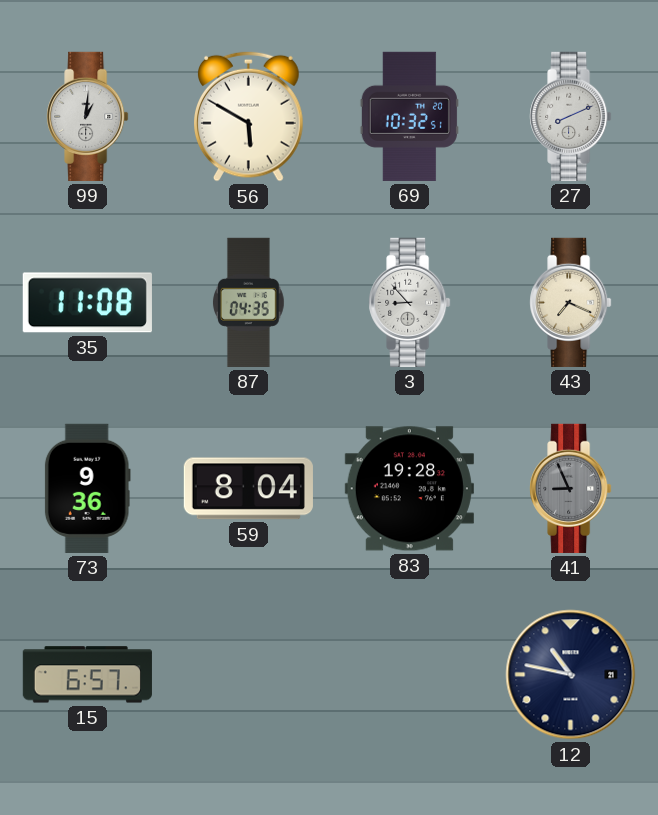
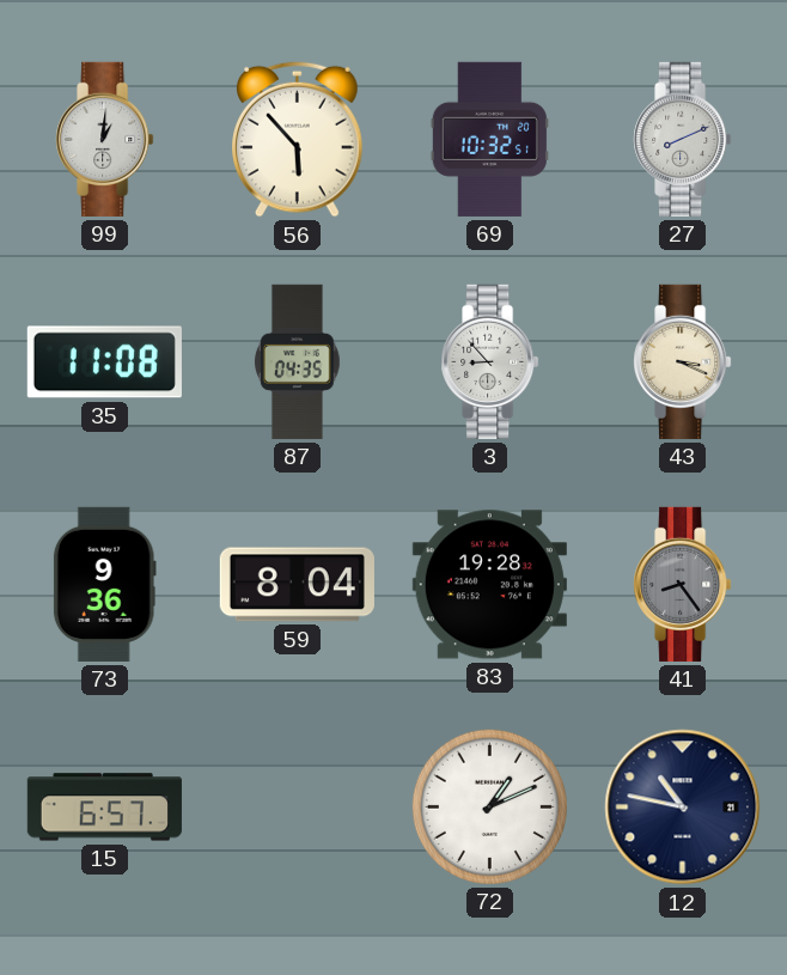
56: 5:50 -> 5:53 (298, 139)
43: 7:19 -> 3:19 (683, 361)
41: 8:56 -> 8:24 (683, 584)
72: none -> 1:11 (489, 806)
